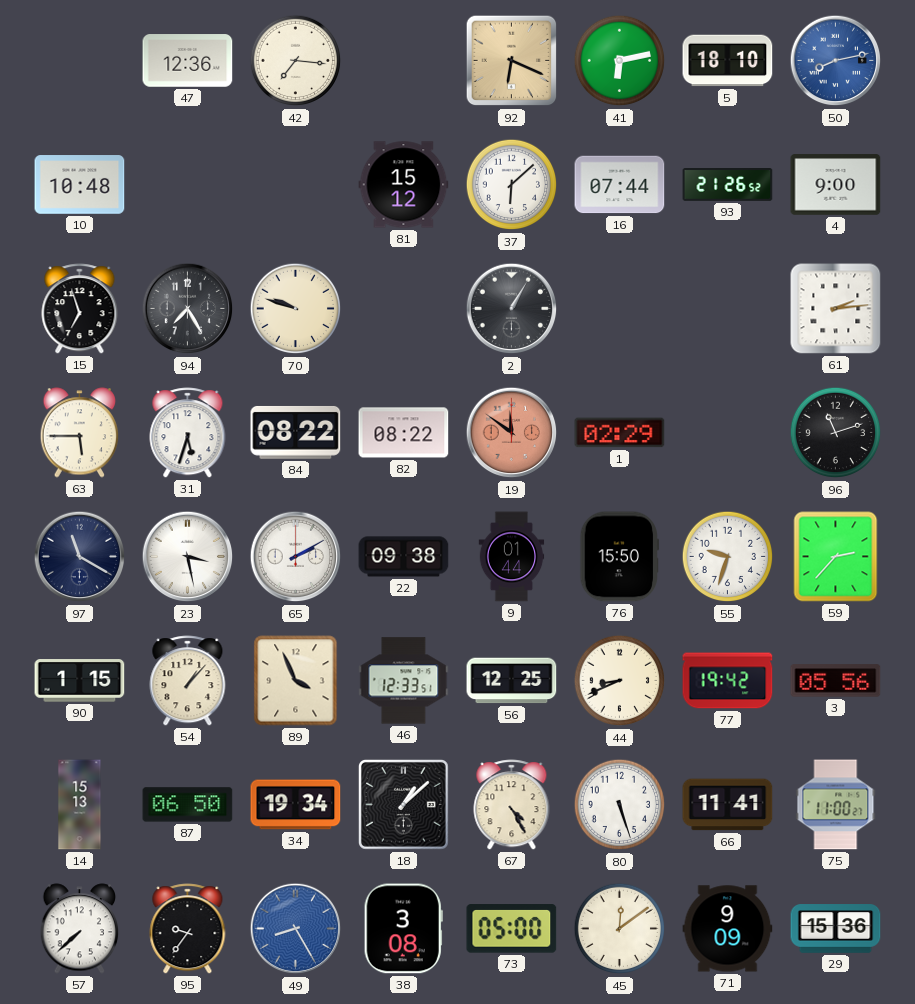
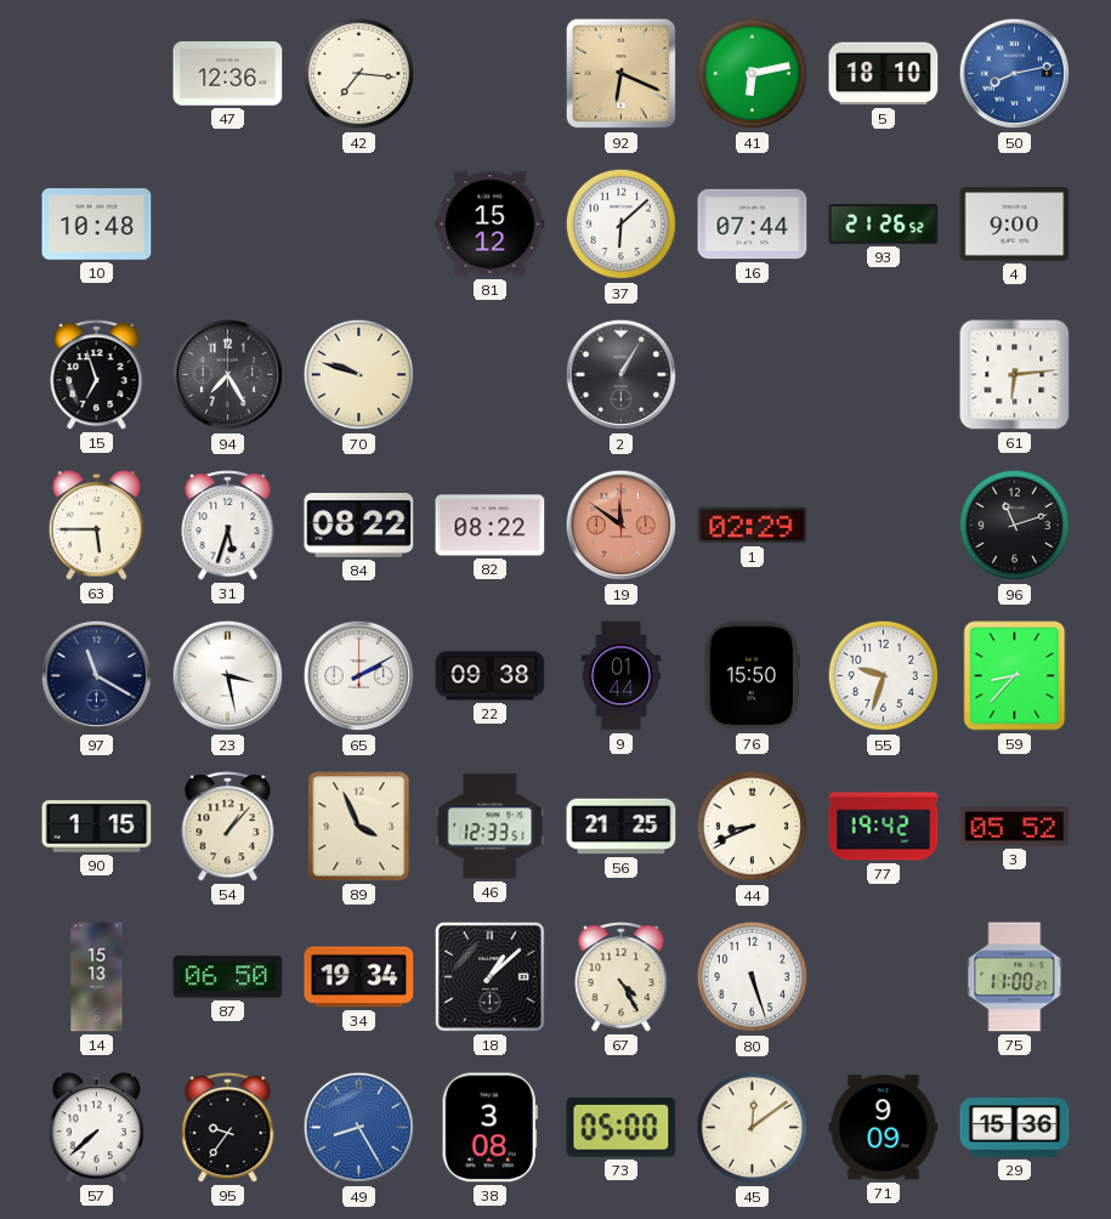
61: 2:14 -> 6:14 (1015, 375)
59: 2:37 -> 8:37 (1015, 676)
56: 12:25 -> 21:25 (622, 827)
3: 05:56 -> 05:52 (1015, 827)
66: 11:41 -> none (728, 805)
